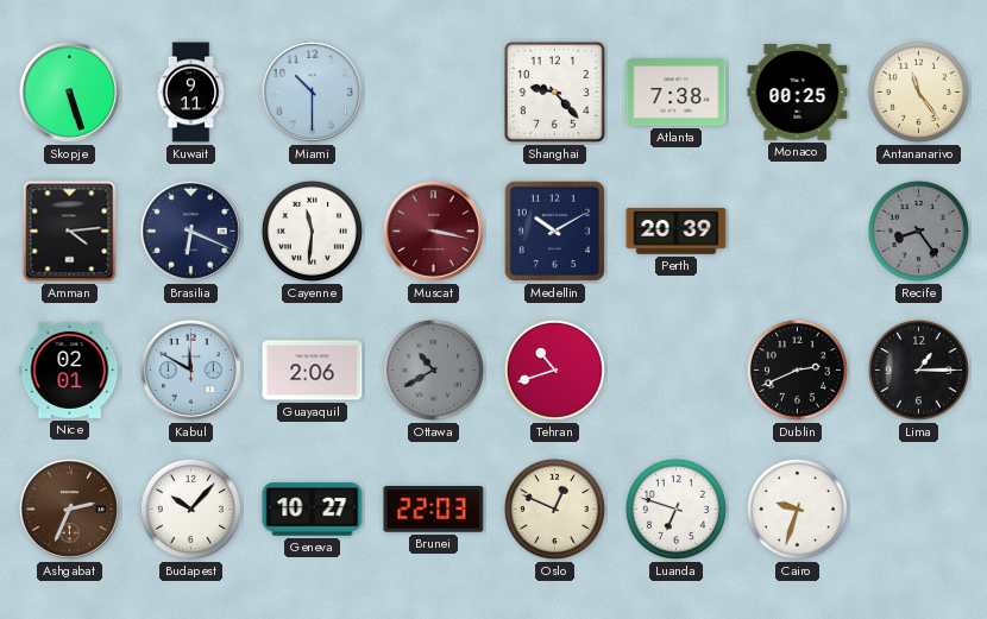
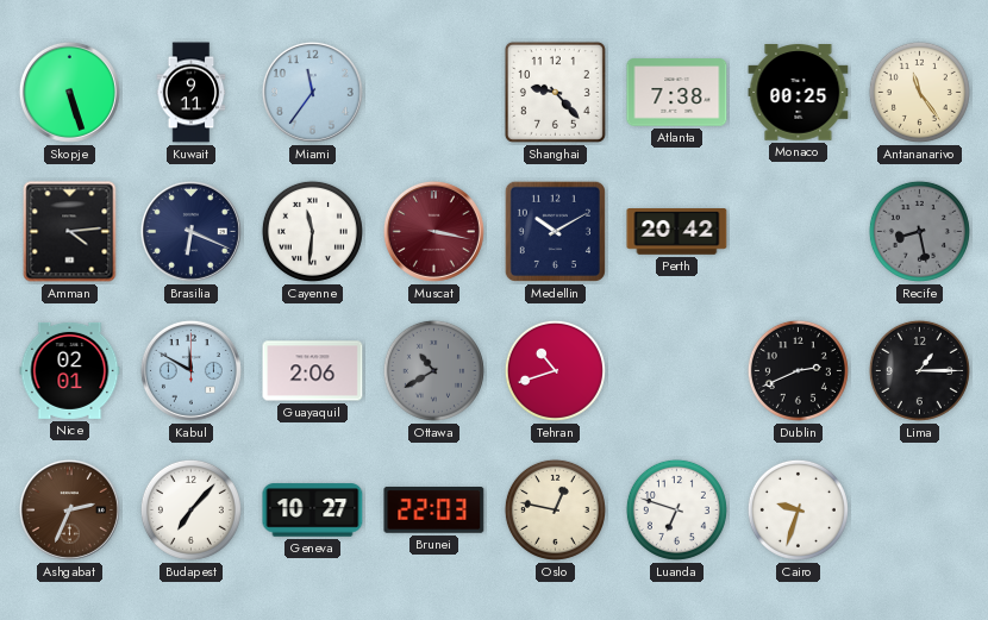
Miami: 10:30 -> 11:36 (312, 92)
Perth: 20:39 -> 20:42 (677, 232)
Recife: 8:24 -> 8:28 (919, 231)
Budapest: 10:07 -> 7:07 (190, 509)
Oslo: 12:49 -> 12:47 (555, 509)
